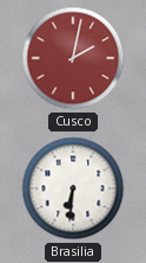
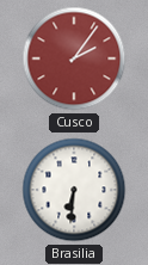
Cusco: 2:02 -> 2:06 (74, 58)
